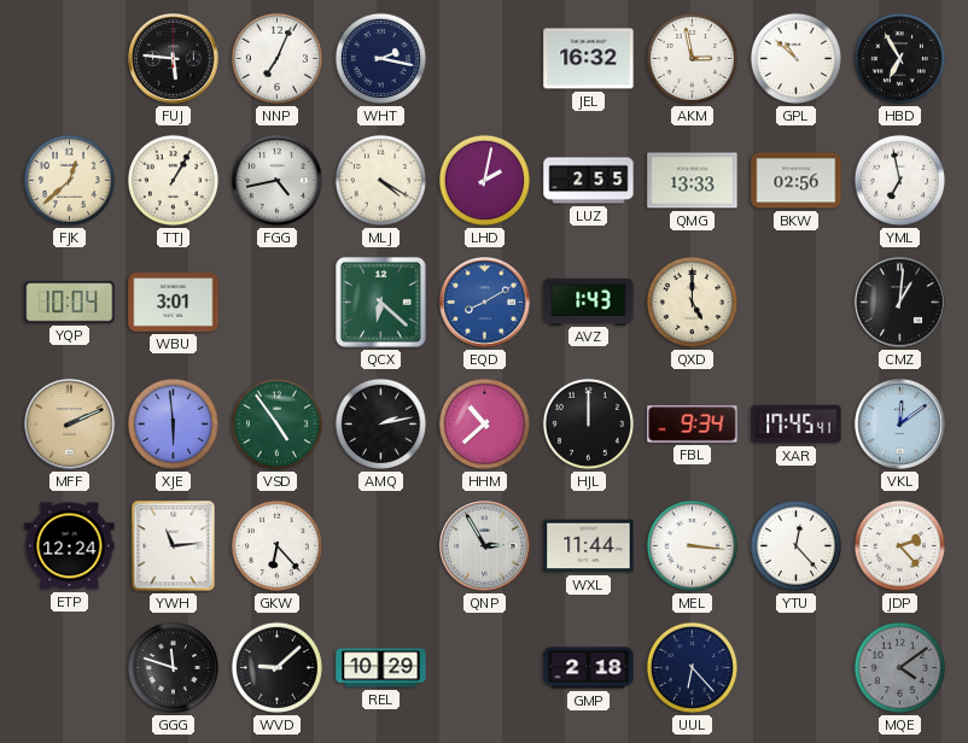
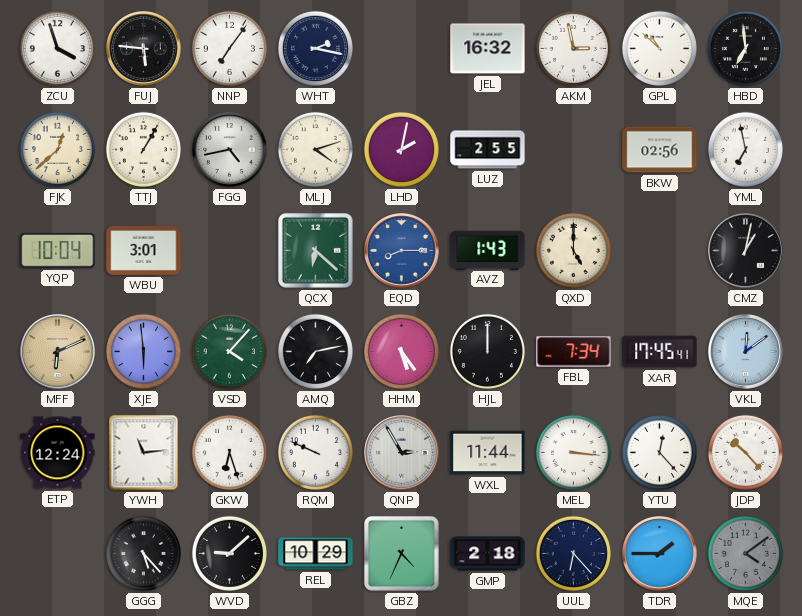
ZCU: none -> 3:57 (57, 48)
NNP: 7:04 -> 7:06 (229, 48)
HBD: 6:55 -> 6:59 (745, 48)
MLJ: 4:20 -> 4:12 (315, 149)
QMG: 13:33 -> none (693, 181)
EQD: 8:10 -> 8:15 (402, 251)
CMZ: 1:01 -> 1:02 (746, 251)
MFF: 2:11 -> 6:11 (58, 352)
VSD: 4:54 -> 4:07 (229, 351)
AMQ: 2:13 -> 7:13 (315, 351)
HHM: 10:38 -> 5:24 (401, 351)
FBL: 9:34 -> 7:34 (574, 352)
GKW: 6:23 -> 6:27 (229, 452)
RQM: none -> 9:49 (315, 452)
JDP: 2:23 -> 10:23 (745, 452)
GGG: 11:48 -> 5:23 (143, 553)
GBZ: none -> 4:34 (401, 553)
TDR: none -> 1:45 (660, 554)
